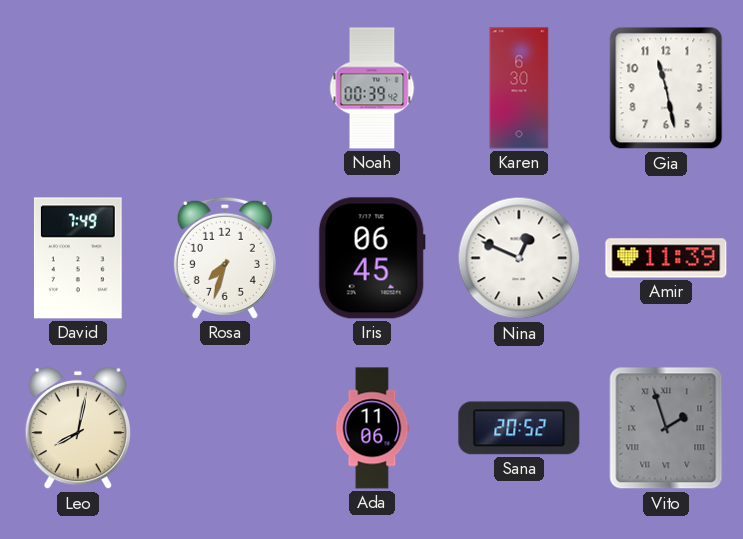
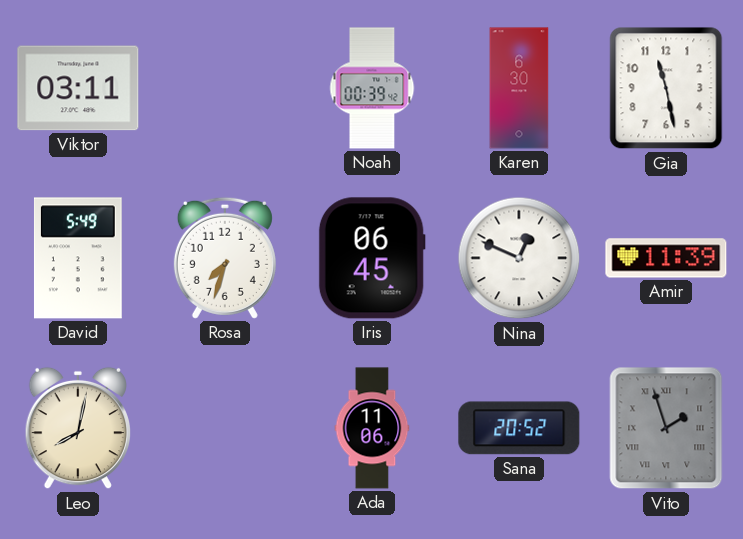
Viktor: none -> 03:11 (78, 88)
David: 7:49 -> 5:49 (78, 258)
